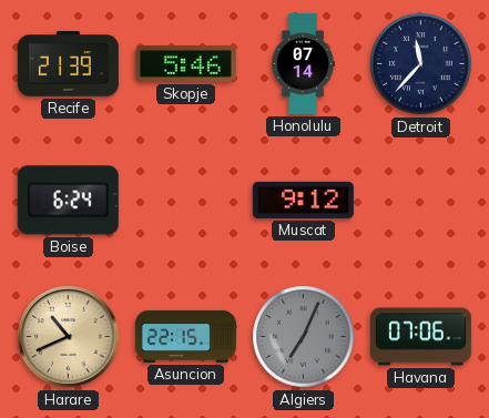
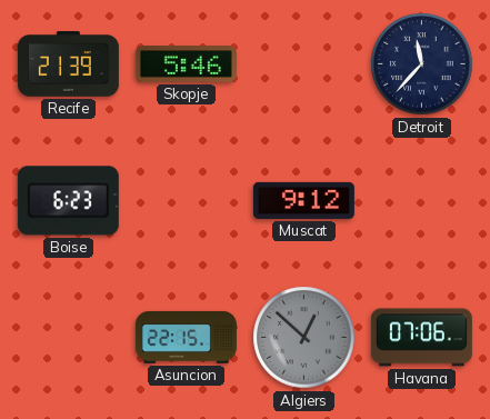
Honolulu: 07:14 -> none (304, 63)
Boise: 6:24 -> 6:23 (68, 201)
Harare: 10:41 -> none (69, 337)
Algiers: 7:04 -> 12:52 (304, 338)
